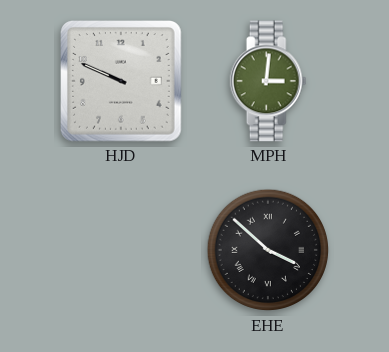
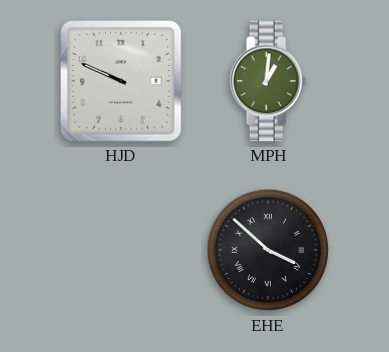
MPH: 3:01 -> 1:01 (268, 81)
